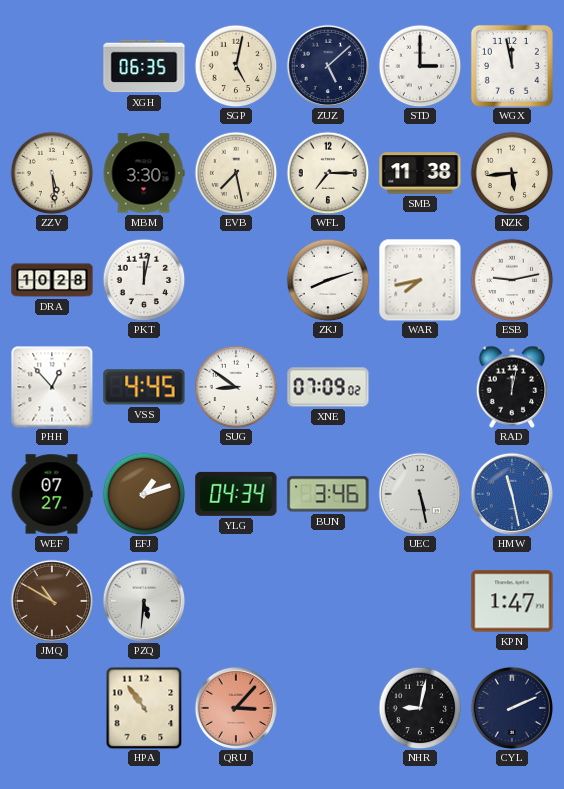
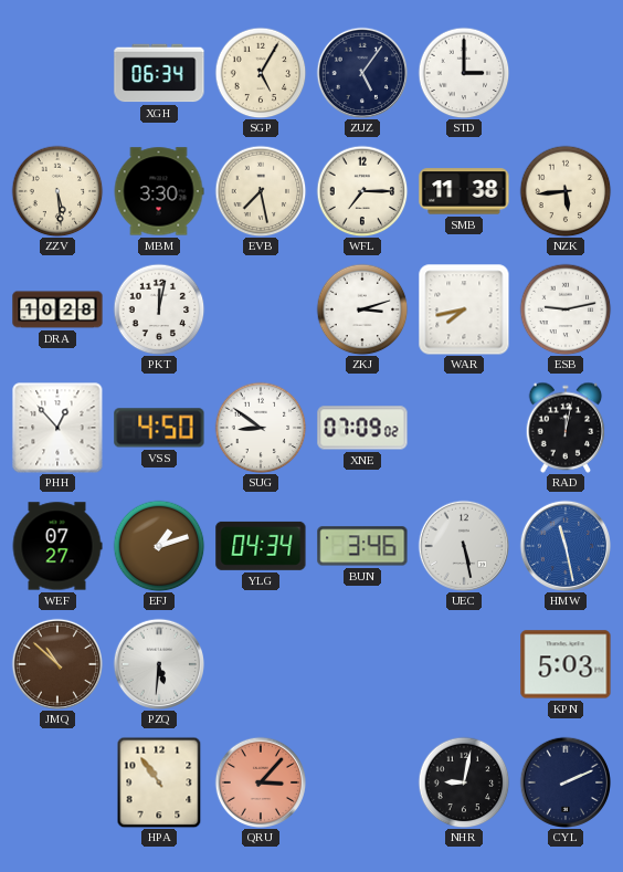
XGH: 06:35 -> 06:34 (159, 73)
SGP: 5:02 -> 5:05 (261, 73)
ZUZ: 5:08 -> 5:06 (361, 72)
WGX: 11:58 -> none (512, 66)
ZKJ: 8:12 -> 3:12 (362, 309)
VSS: 4:45 -> 4:50 (159, 428)
JMQ: 10:50 -> 10:52 (56, 663)
KPN: 1:47 -> 5:03 (566, 664)
